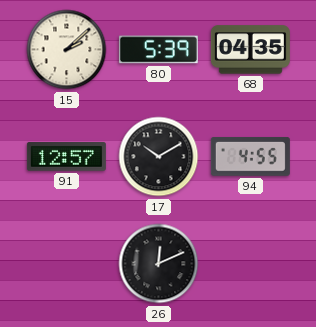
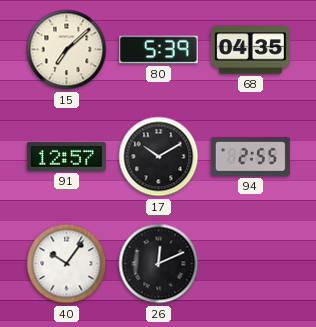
15: 2:08 -> 7:08 (67, 50)
94: 4:55 -> 2:55 (250, 157)
40: none -> 10:06 (67, 264)
